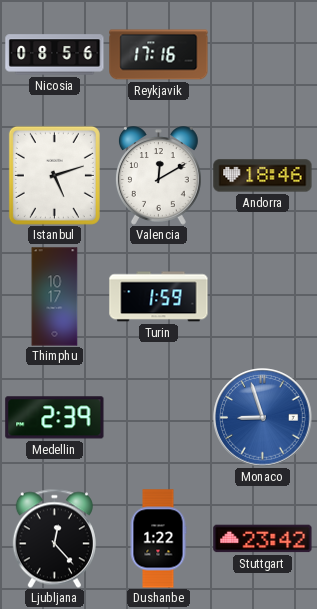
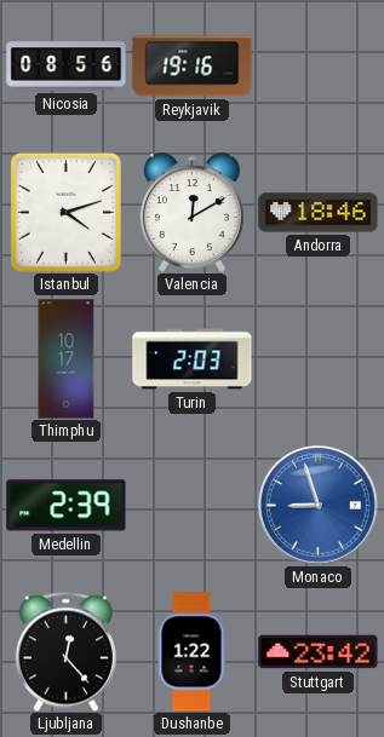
Reykjavik: 17:16 -> 19:16 (193, 67)
Istanbul: 5:12 -> 4:12 (65, 212)
Turin: 1:59 -> 2:03 (193, 359)
